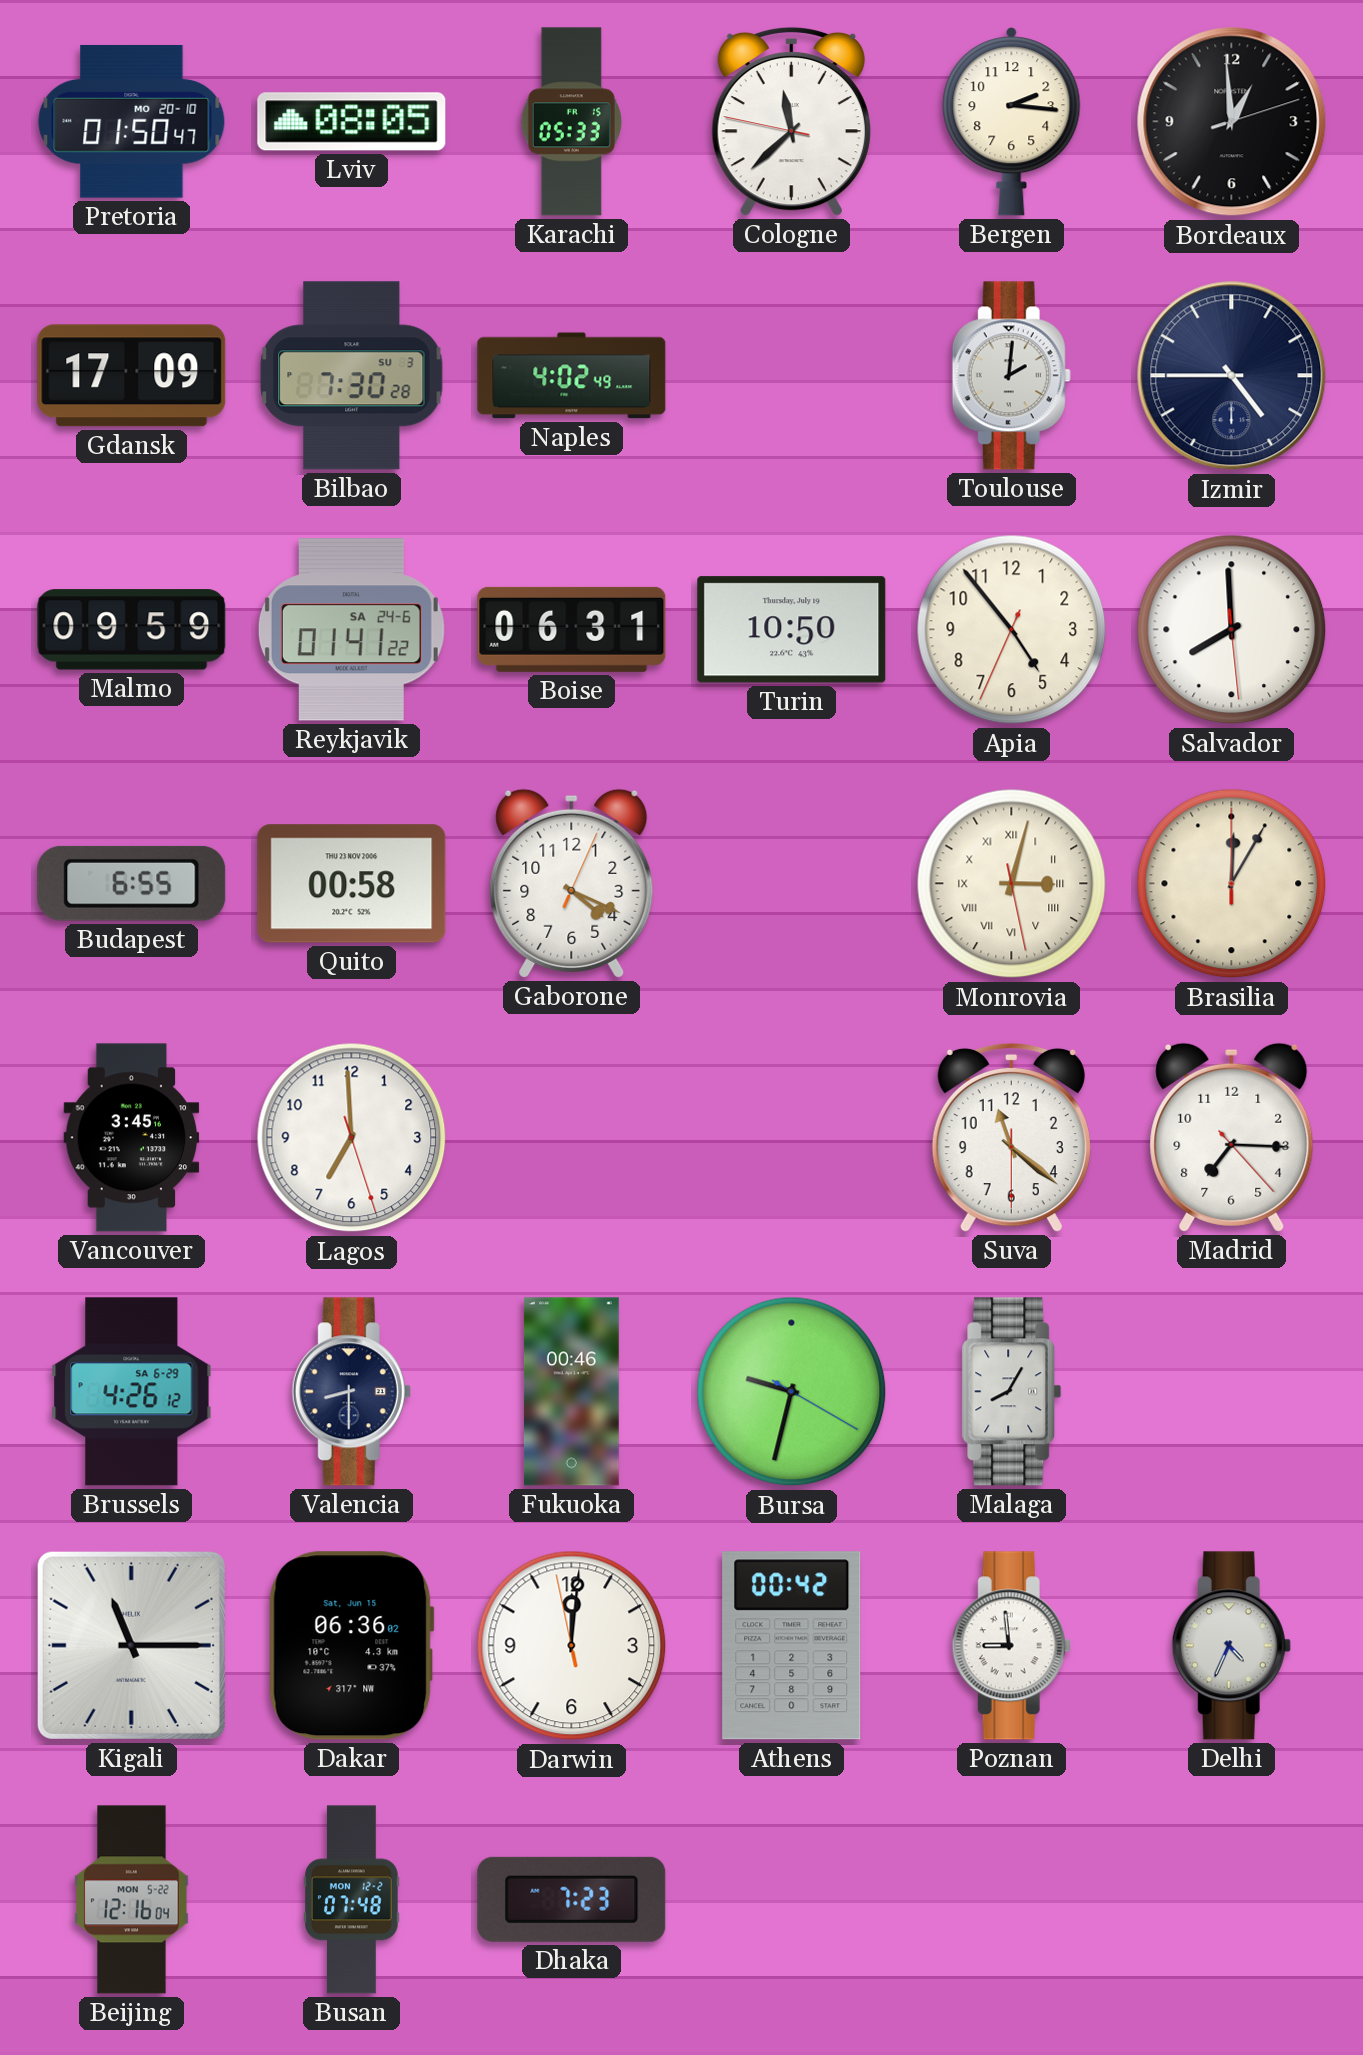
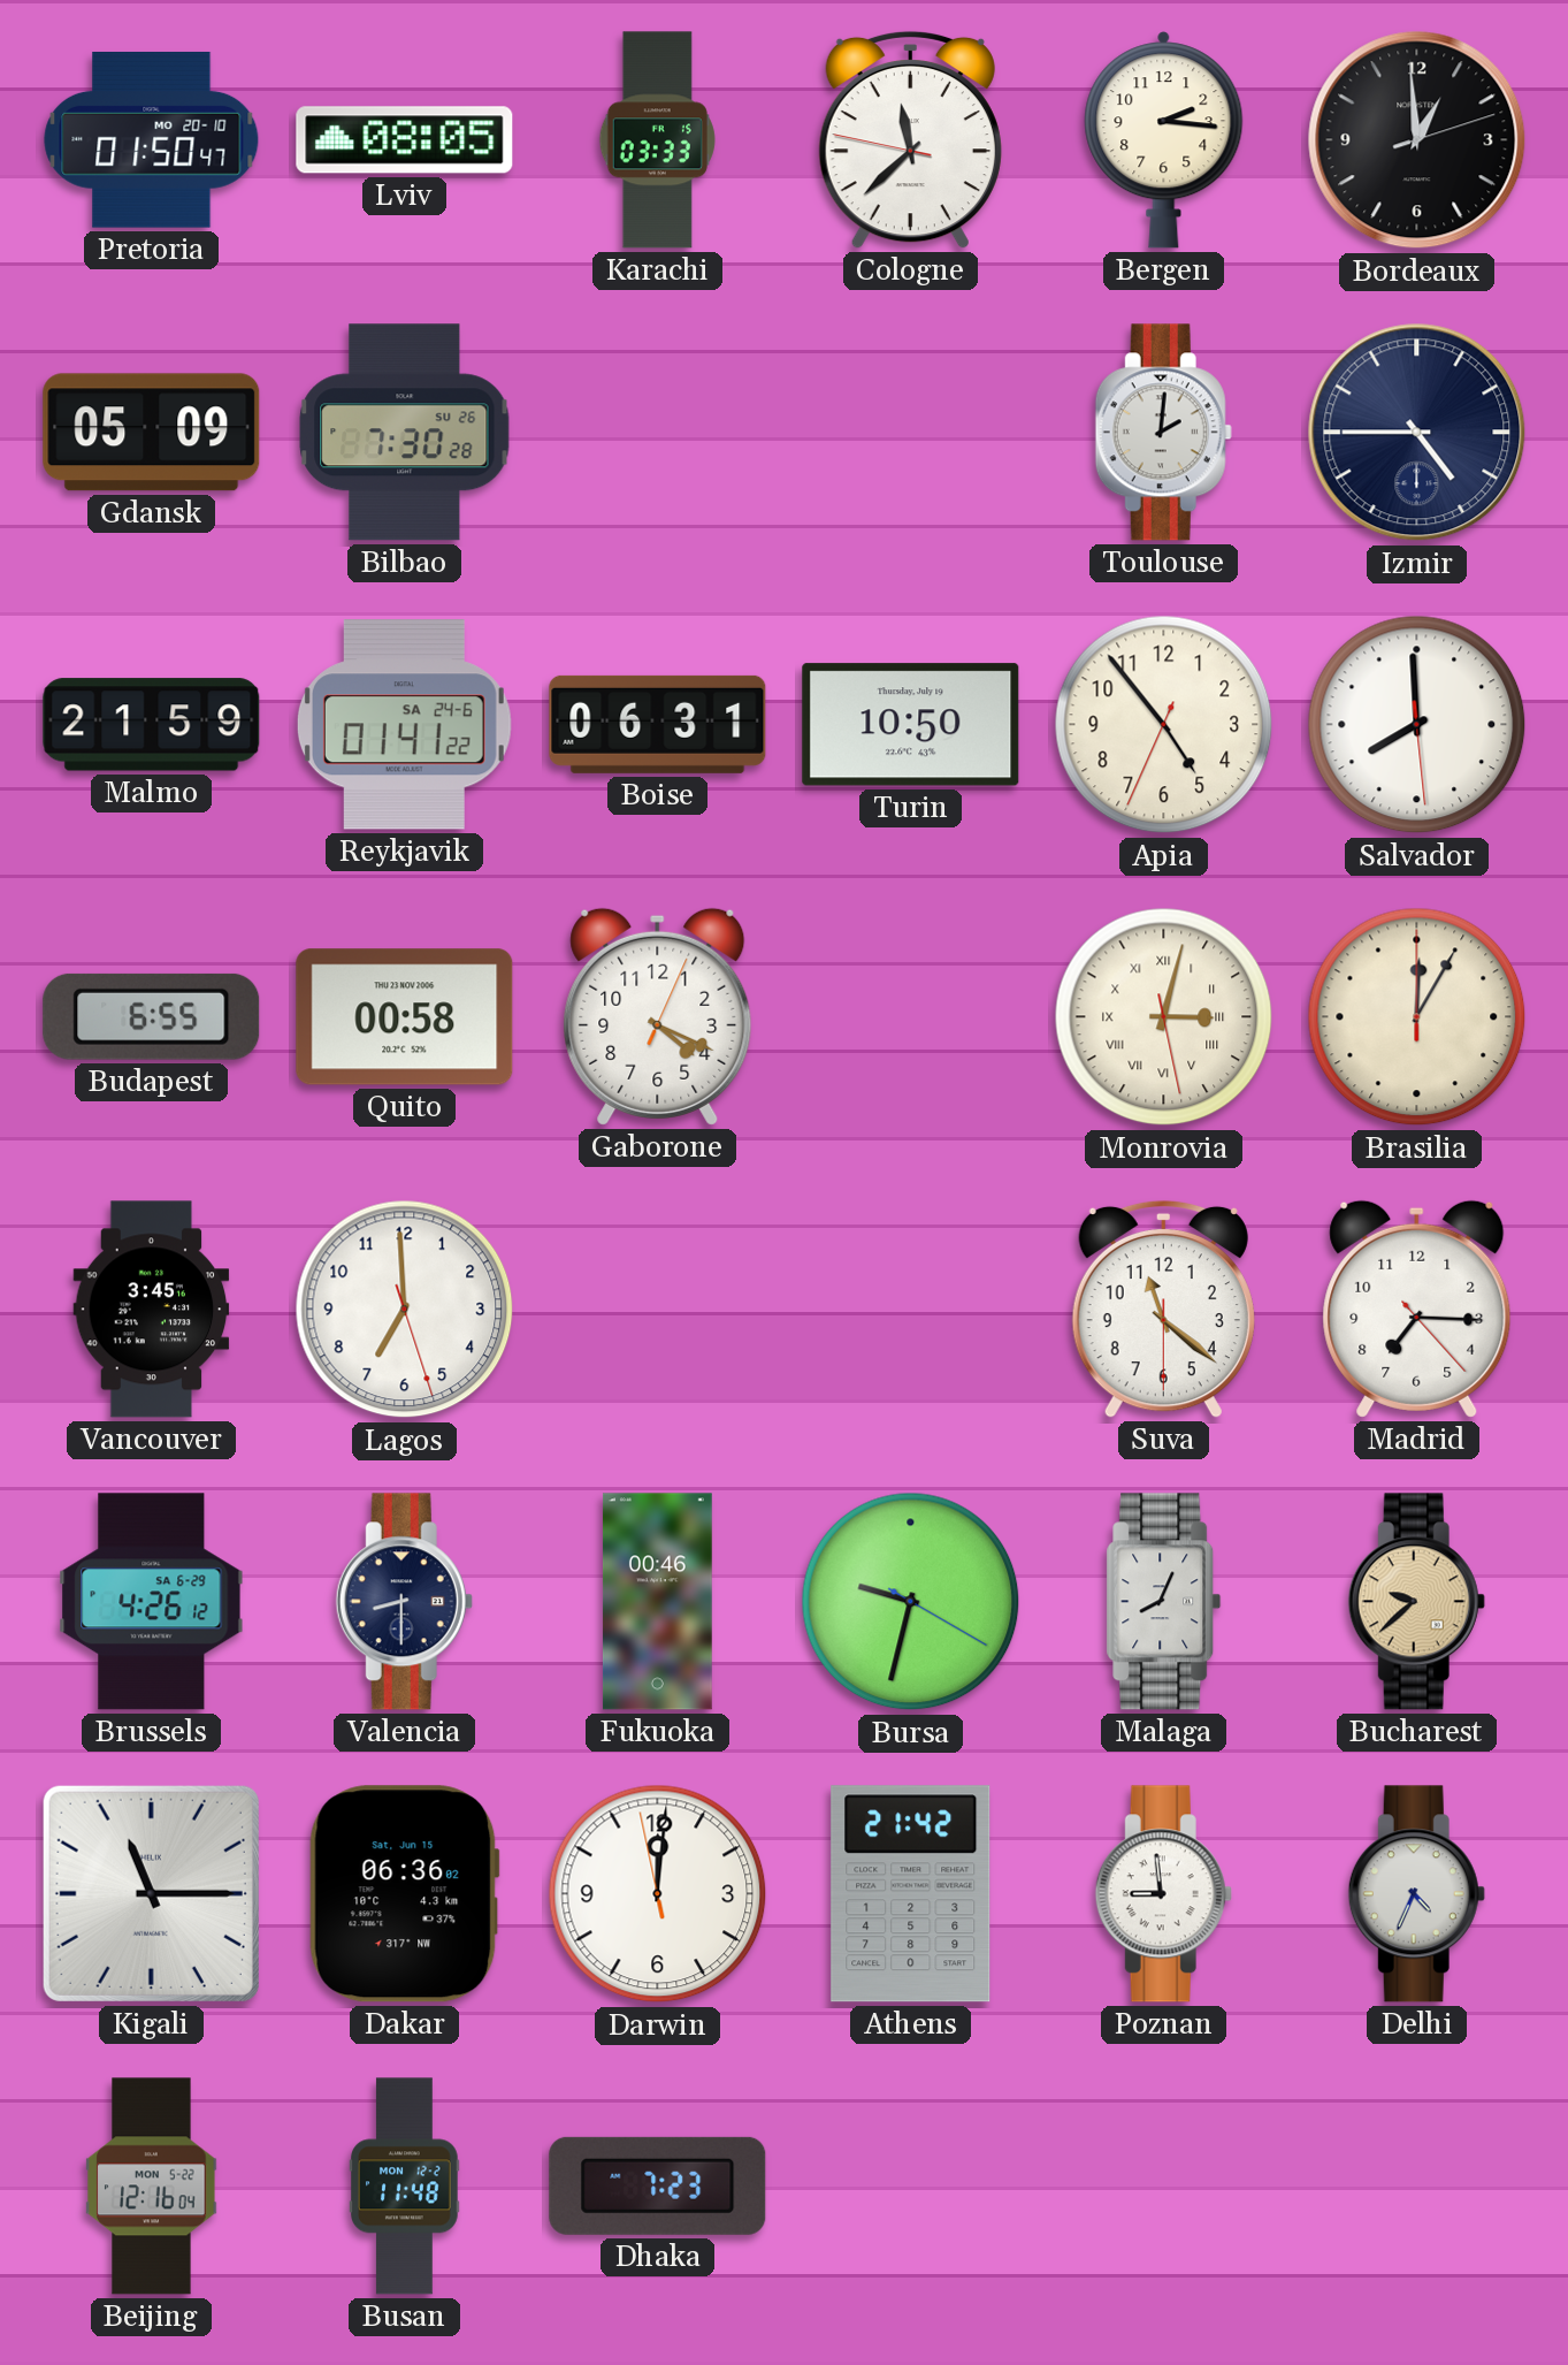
Karachi: 05:33 -> 03:33 (657, 140)
Gdansk: 17:09 -> 05:09 (152, 433)
Bilbao date: SU 3 -> SU 26 (405, 433)
Naples: 4:02 -> none (572, 376)
Malmo: 09:59 -> 21:59 (152, 725)
Malaga: 8:05 -> 8:04 (1164, 1602)
Bucharest: none -> 9:38 (1416, 1602)
Athens: 00:42 -> 21:42 (911, 1894)
Busan: 07:48 -> 11:48 (405, 2187)
